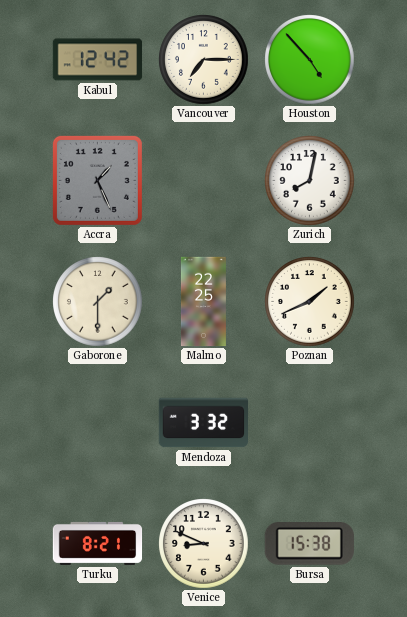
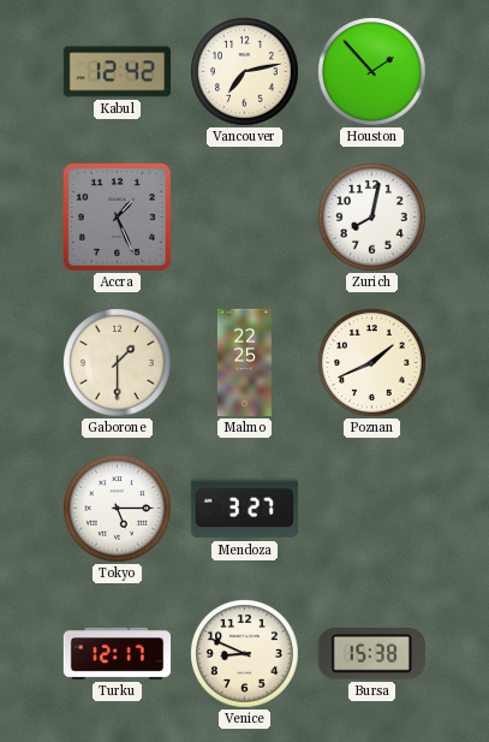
Vancouver: 7:15 -> 7:13 (245, 72)
Houston: 4:53 -> 1:53 (372, 72)
Tokyo: none -> 5:15 (118, 509)
Mendoza: 3:32 -> 3:27 (244, 509)
Turku: 8:21 -> 12:17 (118, 653)
